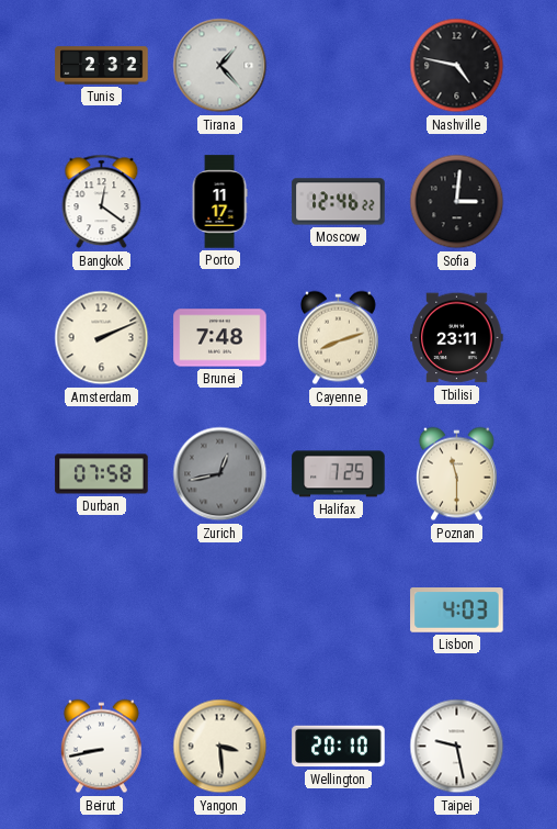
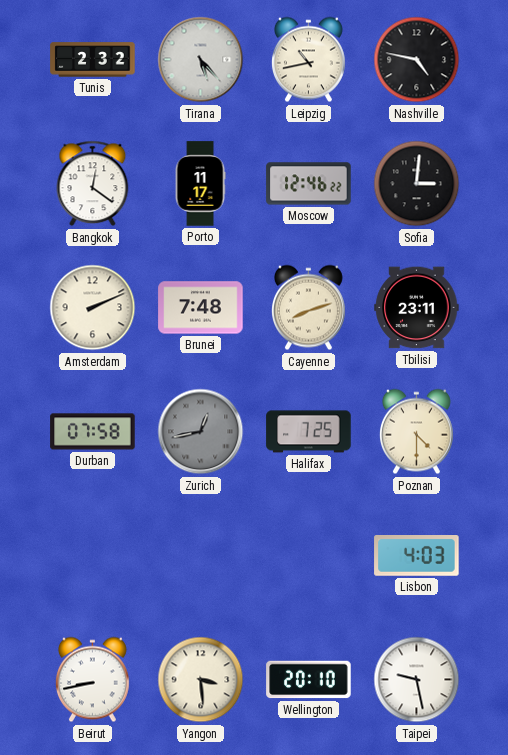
Tirana: 1:23 -> 5:23 (201, 60)
Leipzig: none -> 10:43 (308, 60)
Poznan: 11:30 -> 4:30 (416, 432)
